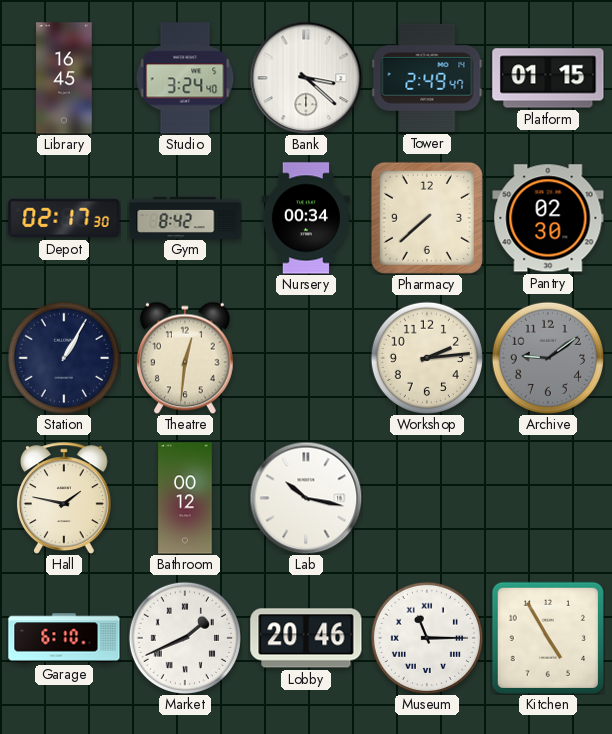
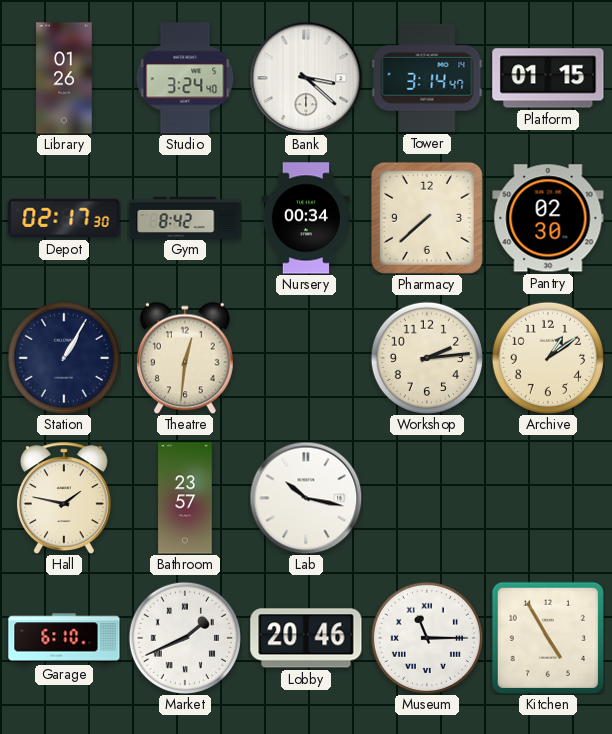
Library: 16:45 -> 01:26 (64, 78)
Tower: 2:49 -> 3:14 (427, 78)
Archive: 9:09 -> 1:09 (548, 358)
Archive dial: grey -> cream (548, 358)
Bathroom: 00:12 -> 23:57 (185, 498)
